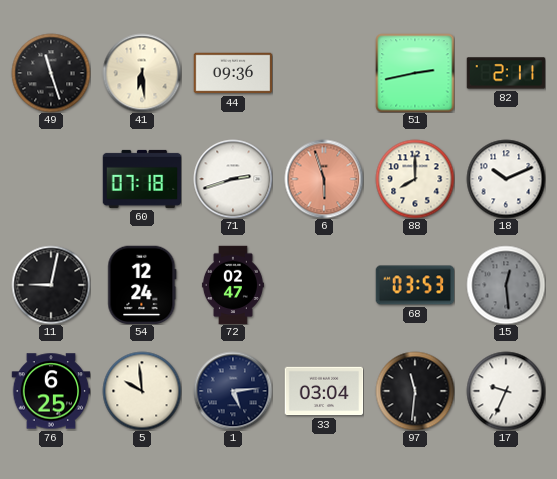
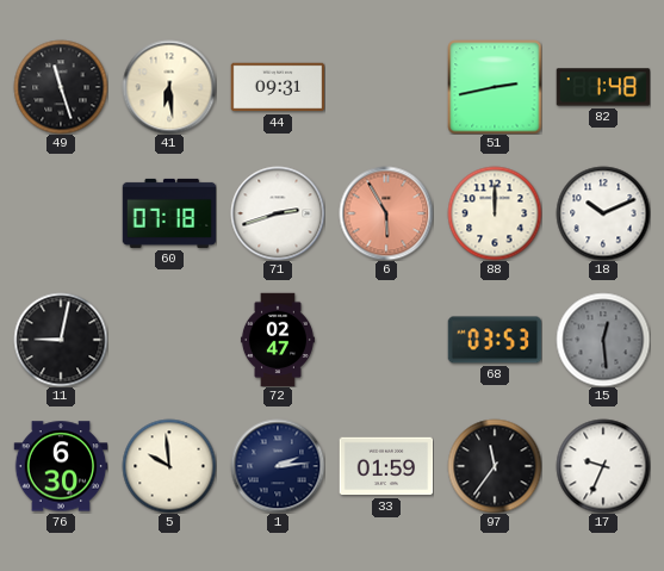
44: 09:36 -> 09:31 (278, 87)
82: 2:11 -> 1:48 (603, 87)
6: 5:57 -> 5:55 (386, 213)
88: 8:00 -> 12:00 (495, 213)
54: 12:24 -> none (142, 285)
76: 6:25 -> 6:30 (61, 466)
1: 5:14 -> 2:14 (278, 466)
33: 03:04 -> 01:59 (386, 466)
97: 11:31 -> 11:36 (495, 466)
